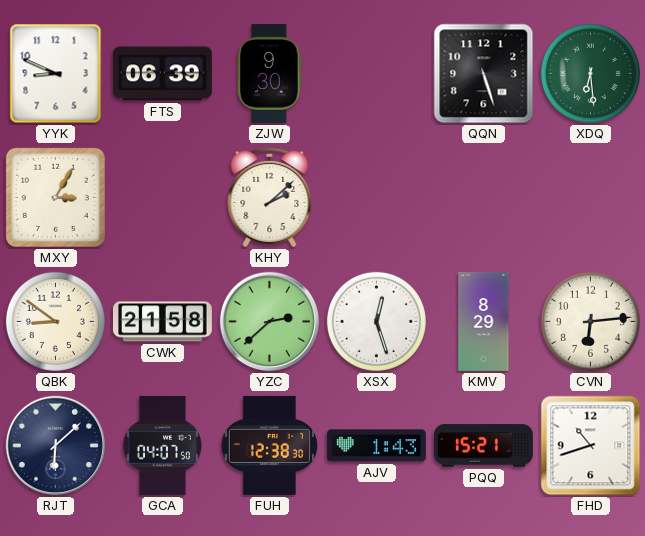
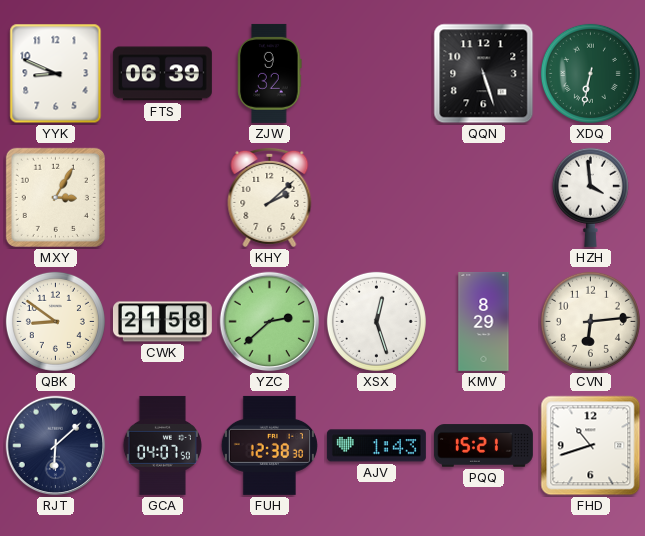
ZJW: 9:30 -> 9:32 (270, 73)
XDQ: 6:29 -> 6:32 (590, 73)
HZH: none -> 3:59 (590, 197)
